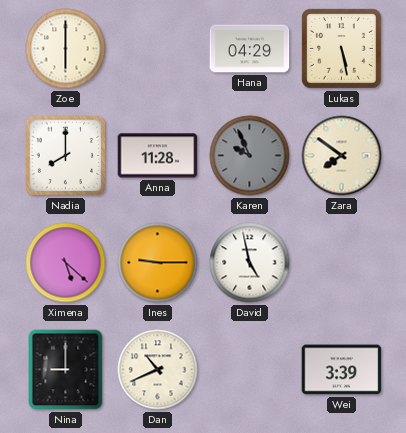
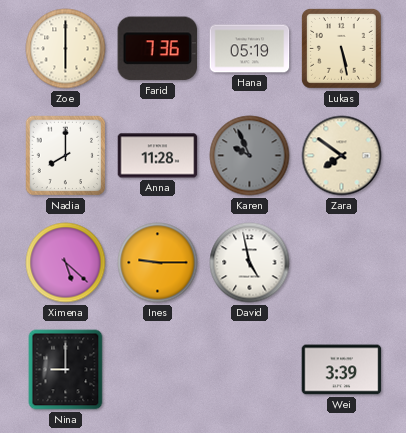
Farid: none -> 7:36 (158, 49)
Hana: 04:29 -> 05:19 (250, 49)
Dan: 10:41 -> none (158, 370)
